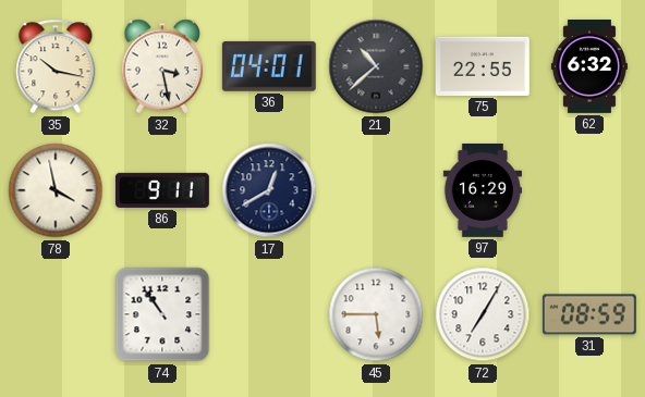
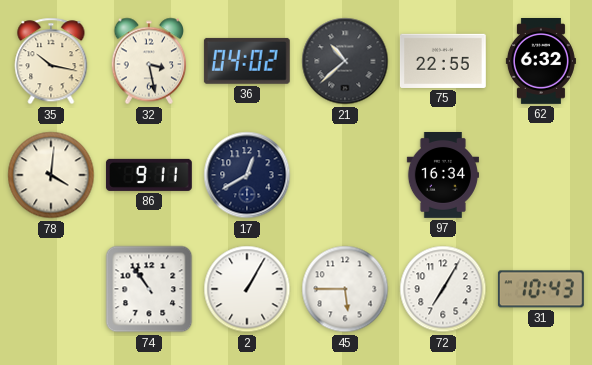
36: 04:01 -> 04:02 (247, 61)
78: 3:58 -> 4:01 (51, 175)
97: 16:29 -> 16:34 (442, 176)
2: none -> 1:05 (247, 289)
31: 08:59 -> 10:43 (541, 289)
